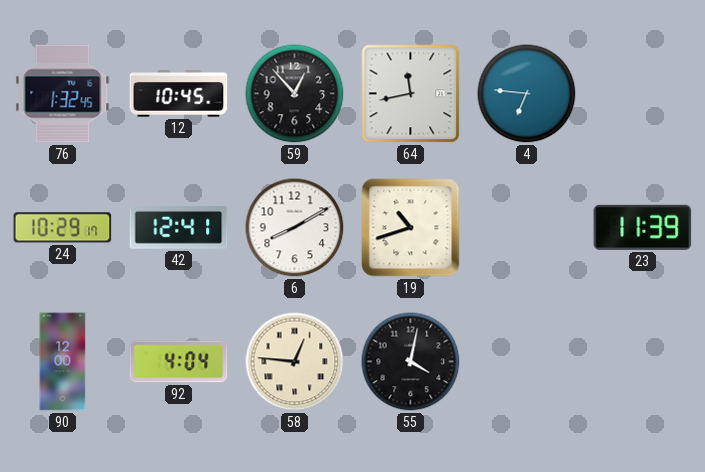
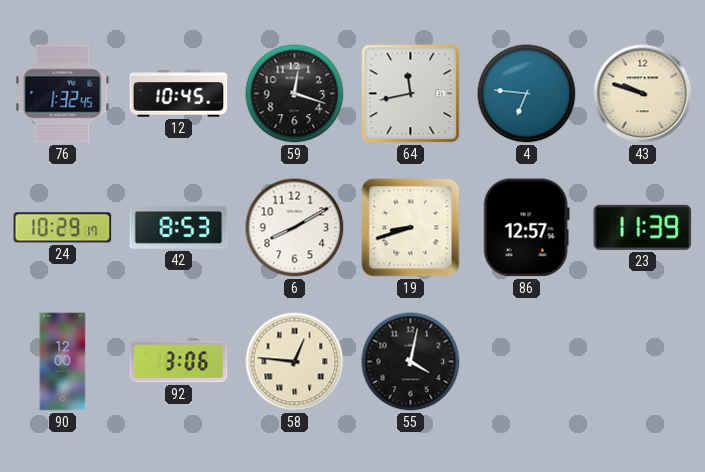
59: 12:53 -> 12:18 (295, 94)
43: none -> 9:48 (643, 94)
42: 12:41 -> 8:53 (179, 227)
19: 10:42 -> 8:42 (411, 228)
86: none -> 12:57 (526, 228)
92: 4:04 -> 3:06 (179, 362)
